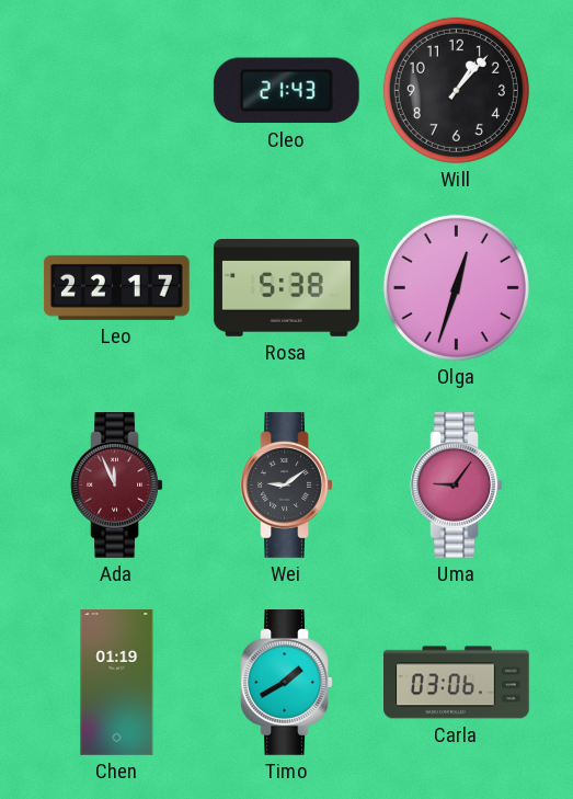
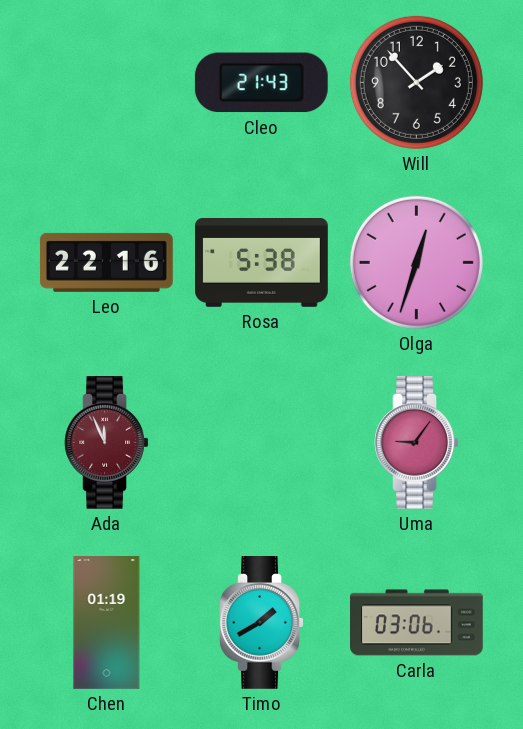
Will: 1:07 -> 1:53 (416, 82)
Leo: 22:17 -> 22:16 (106, 262)
Wei: 9:09 -> none (287, 486)
